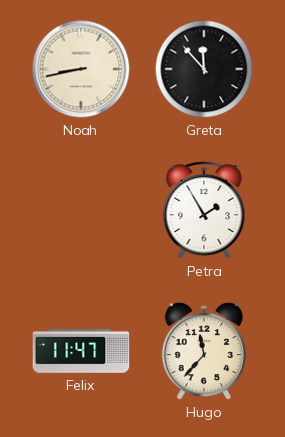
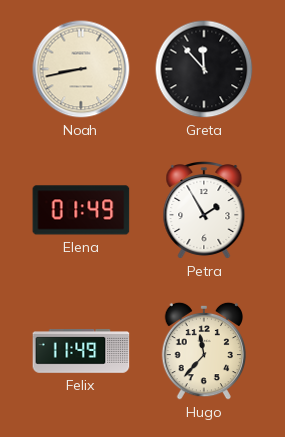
Elena: none -> 01:49 (81, 210)
Felix: 11:47 -> 11:49 (81, 351)
